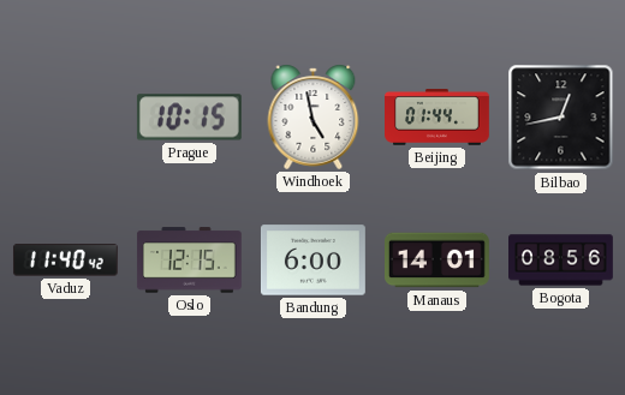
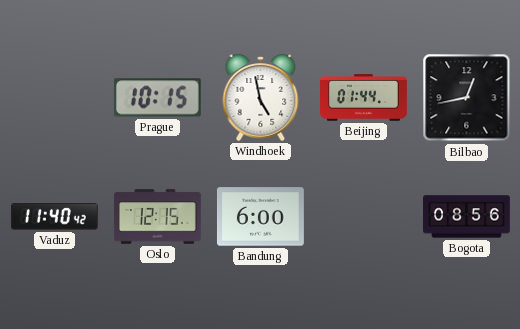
Manaus: 14:01 -> none (437, 261)
